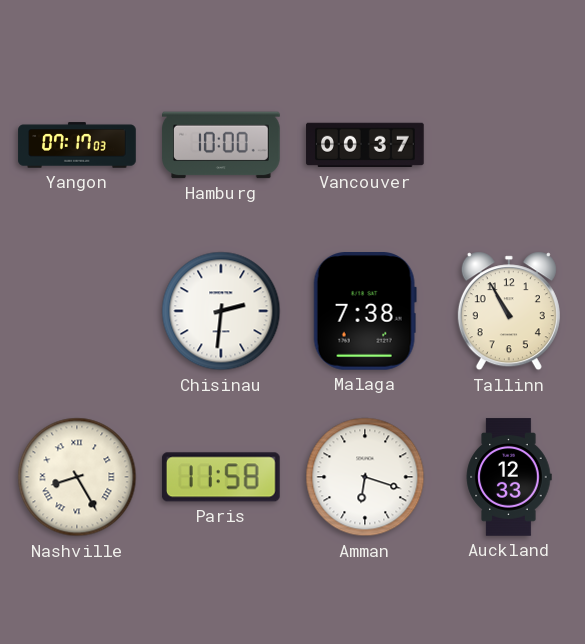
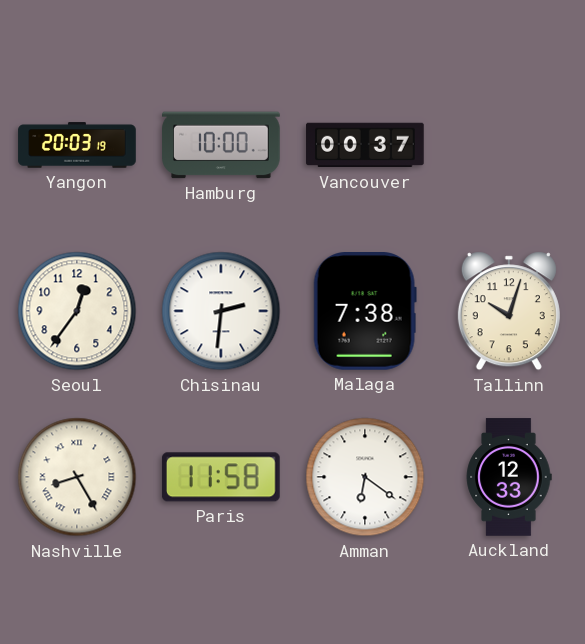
Yangon: 07:17 -> 20:03 (77, 145)
Seoul: none -> 12:36 (77, 311)
Tallinn: 10:55 -> 10:03 (509, 311)
Amman: 6:18 -> 6:21 (365, 477)
